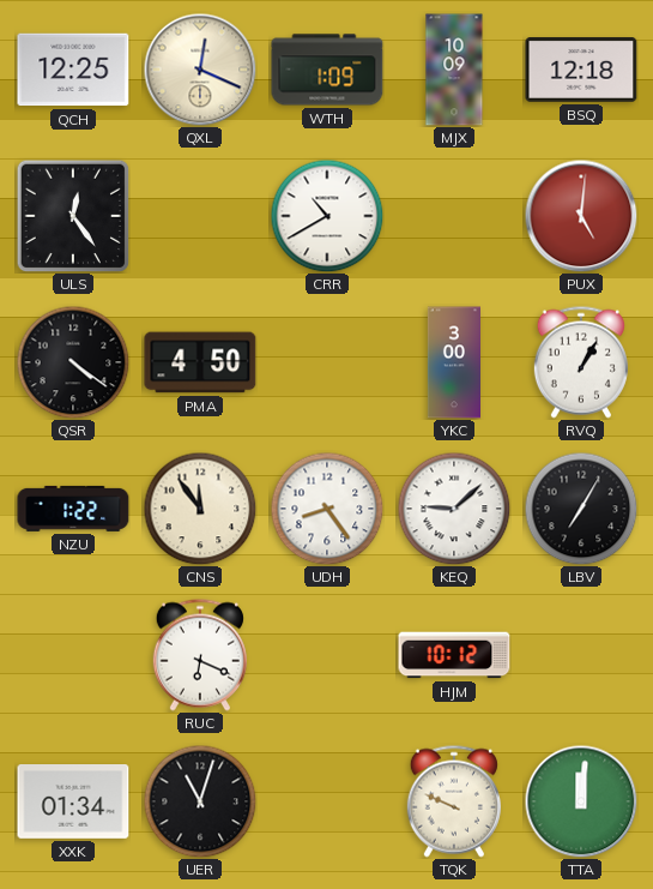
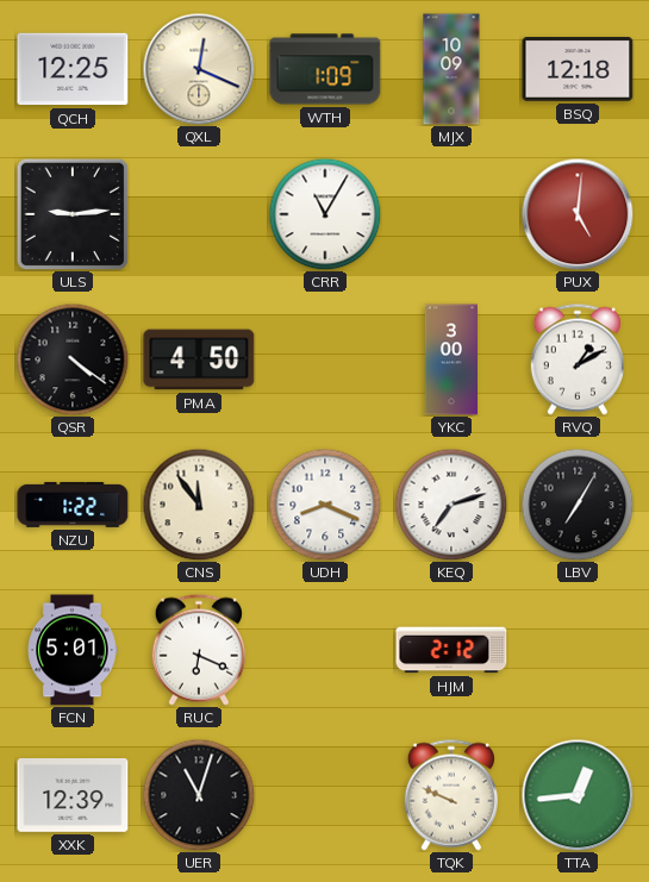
ULS: 12:24 -> 9:14 (73, 214)
CRR: 10:40 -> 11:05 (325, 214)
RVQ: 1:05 -> 1:10 (578, 359)
UDH: 8:24 -> 8:19 (325, 505)
KEQ: 9:08 -> 7:12 (451, 505)
FCN: none -> 5:01 (73, 650)
HJM: 10:12 -> 2:12 (451, 650)
XXK: 01:34 -> 12:39 (73, 796)
TTA: 12:01 -> 12:44 (578, 795)
